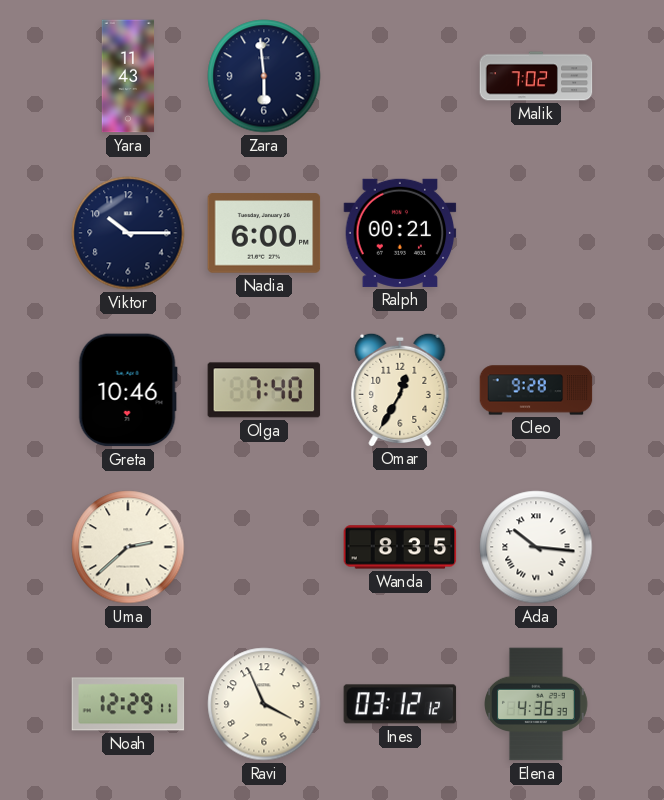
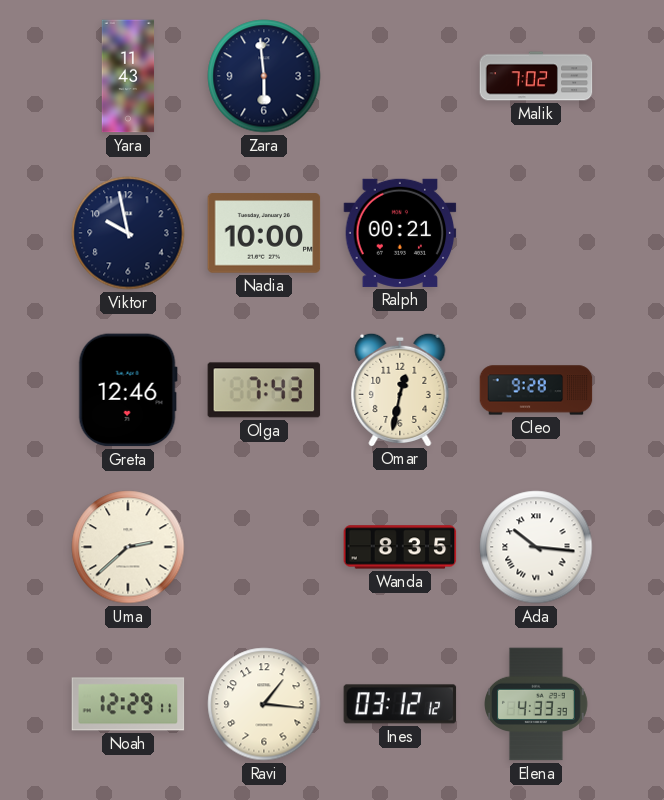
Viktor: 10:15 -> 9:58 (128, 233)
Nadia: 6:00 -> 10:00 (264, 233)
Greta: 10:46 -> 12:46 (128, 390)
Olga: 7:40 -> 7:43 (264, 390)
Omar: 12:35 -> 12:32 (400, 389)
Ravi: 3:56 -> 1:16 (264, 704)
Elena: 4:36 -> 4:33 (537, 704)
